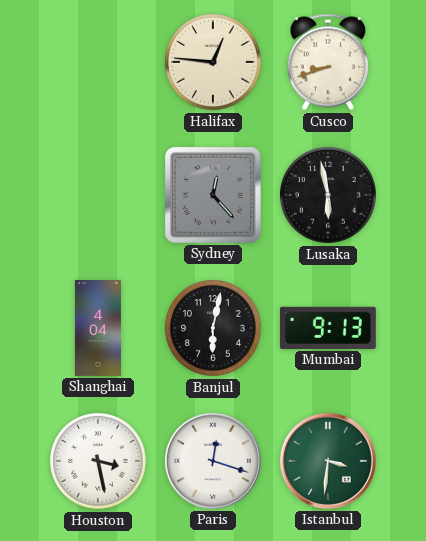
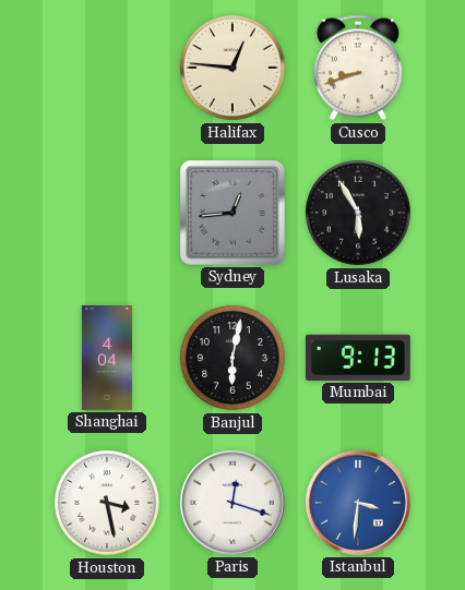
Sydney: 12:23 -> 12:44 (233, 213)
Lusaka: 5:58 -> 5:55 (359, 214)
Istanbul dial: green -> blue (358, 503)
